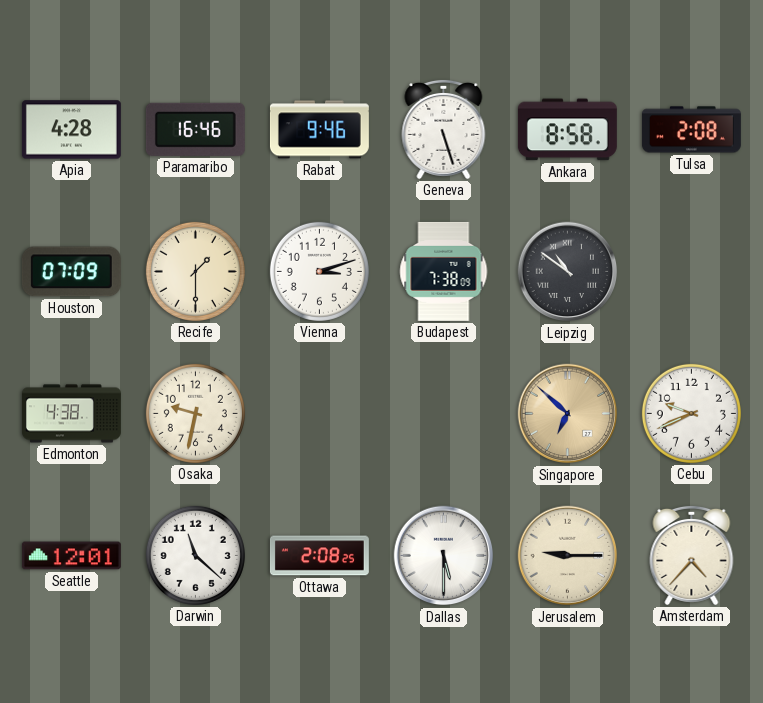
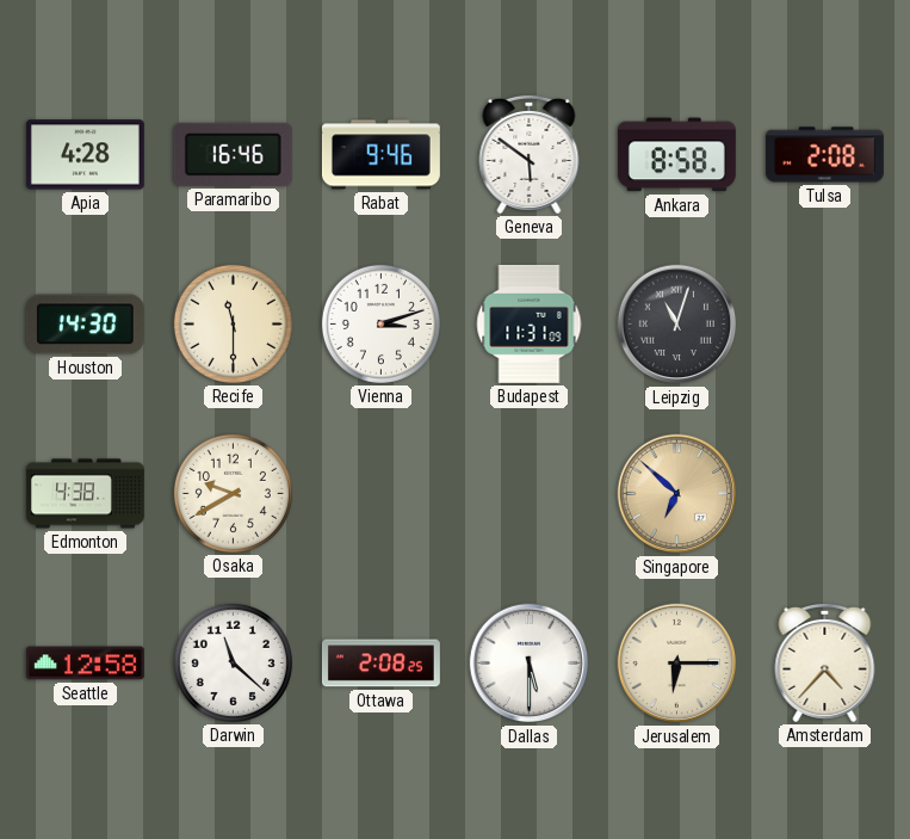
Geneva: 5:27 -> 5:51 (530, 154)
Houston: 07:09 -> 14:30 (85, 325)
Recife: 1:30 -> 11:30 (233, 323)
Budapest: 7:38 -> 11:31 (530, 323)
Leipzig: 10:51 -> 11:03 (677, 325)
Osaka: 9:32 -> 9:40 (233, 493)
Cebu: 9:41 -> none (691, 413)
Seattle: 12:01 -> 12:58 (85, 664)
Jerusalem: 9:15 -> 6:15 (677, 664)
